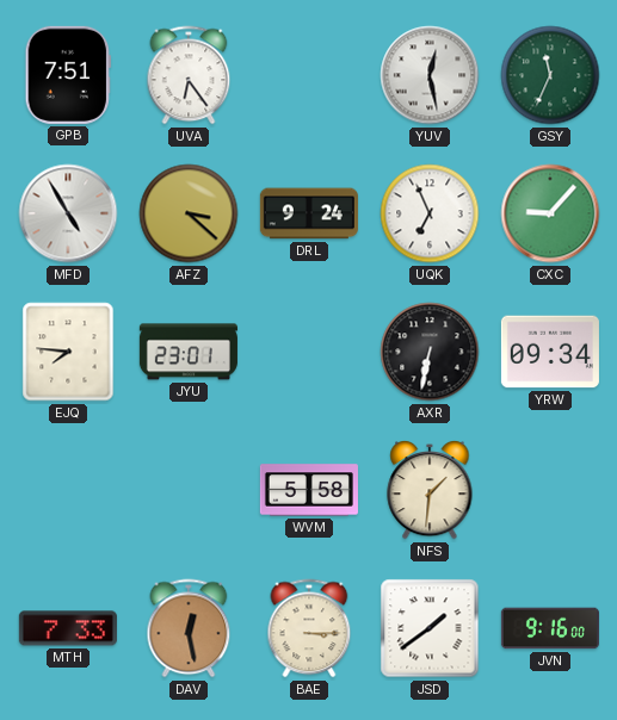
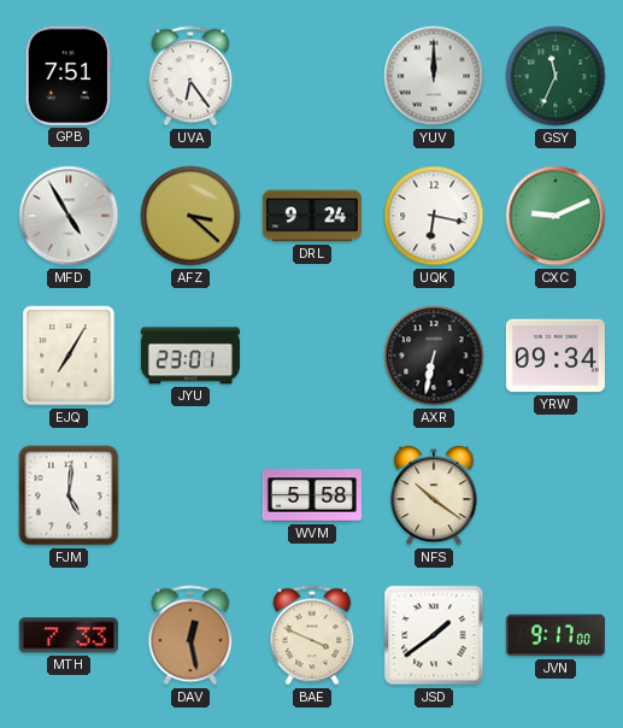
YUV: 12:28 -> 12:00 (434, 76)
UQK: 6:56 -> 6:17 (434, 216)
CXC: 9:07 -> 9:11 (556, 216)
EJQ: 7:46 -> 7:05 (69, 356)
FJM: none -> 5:01 (69, 495)
NFS: 1:31 -> 10:21 (434, 495)
BAE: 3:15 -> 3:49 (312, 635)
JVN: 9:16 -> 9:17 (556, 635)
